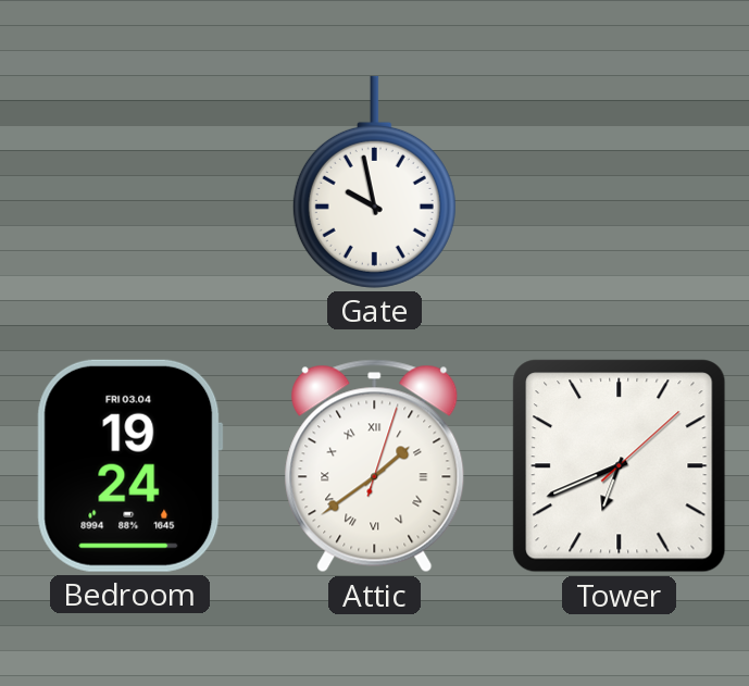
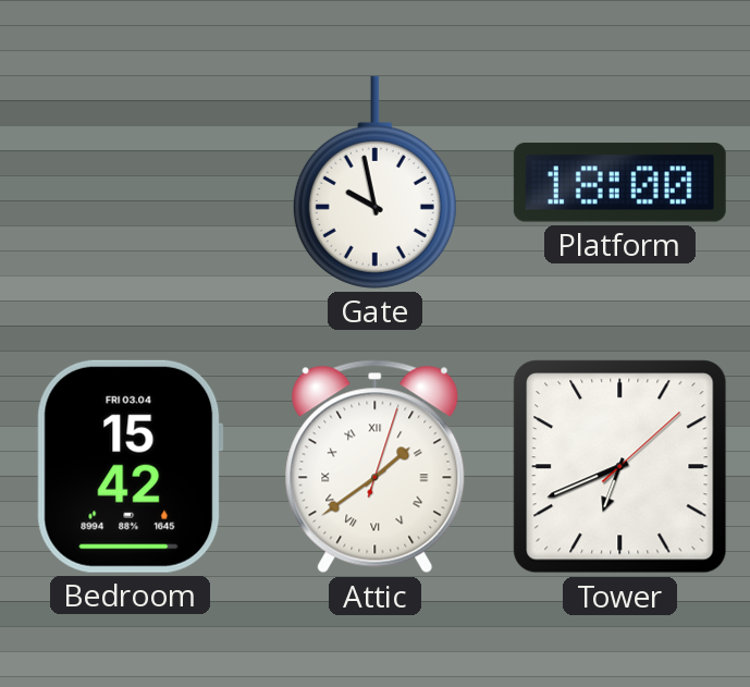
Platform: none -> 18:00 (619, 183)
Bedroom: 19:24 -> 15:42 (130, 466)
